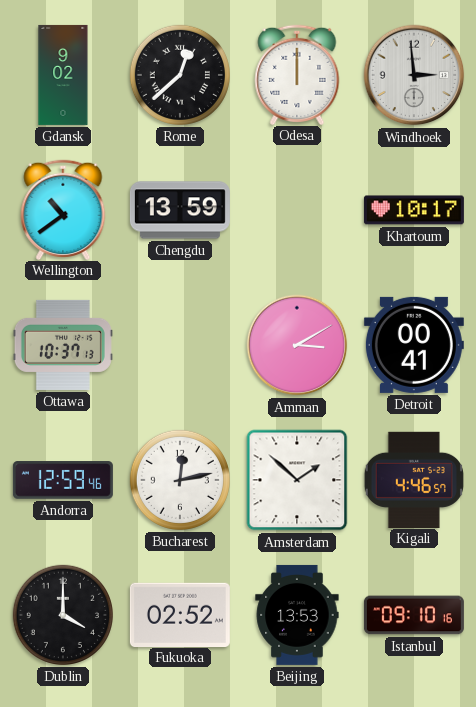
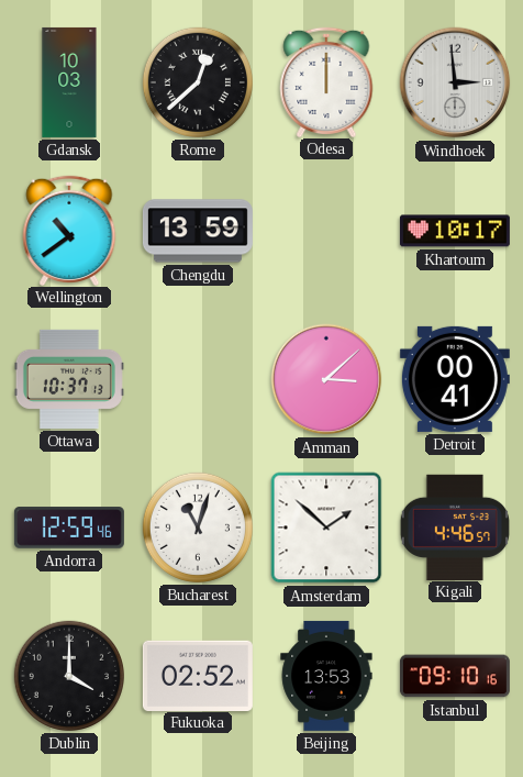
Gdansk: 9:02 -> 10:03 (69, 82)
Amman: 3:10 -> 3:08 (326, 379)
Bucharest: 12:13 -> 11:03 (198, 528)
